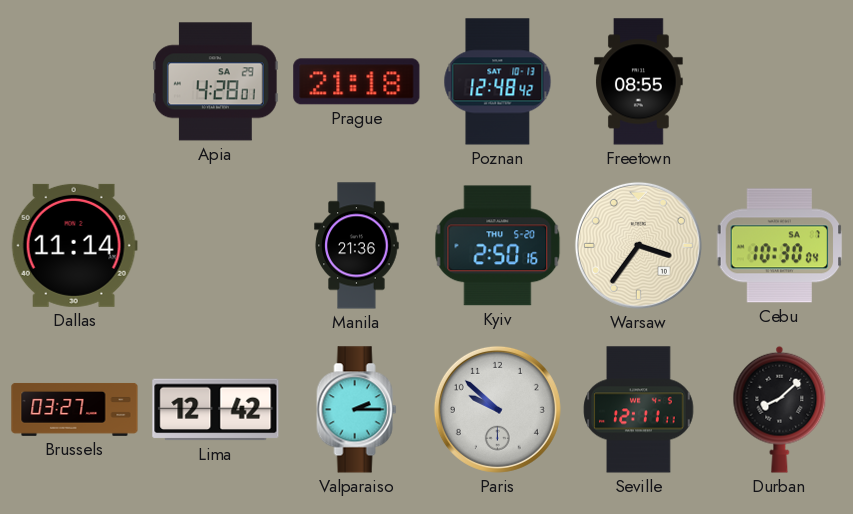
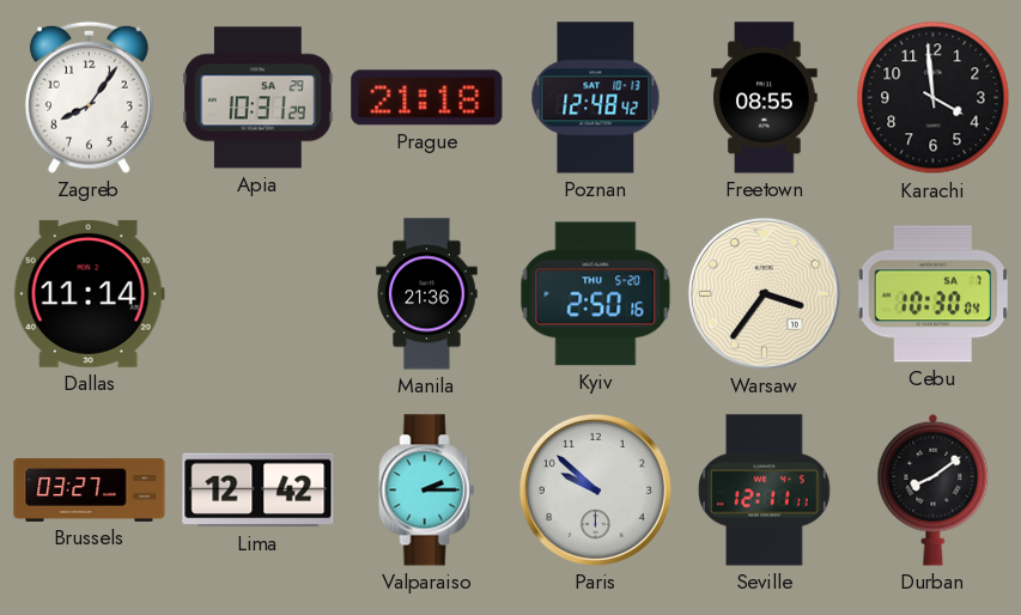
Zagreb: none -> 8:06 (89, 97)
Apia: 4:28 -> 10:31 (257, 98)
Karachi: none -> 3:59 (934, 98)
Durban: 8:08 -> 8:09 (934, 489)
